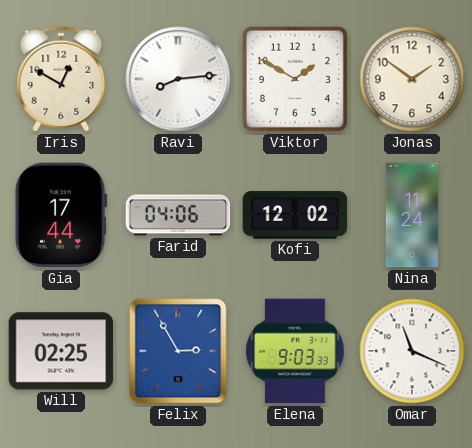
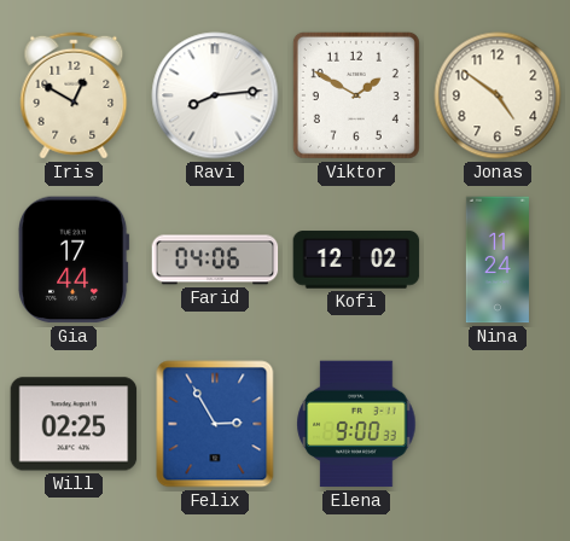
Jonas: 1:51 -> 4:51 (498, 95)
Elena: 9:03 -> 9:00 (356, 424)
Omar: 11:19 -> none (412, 351)
